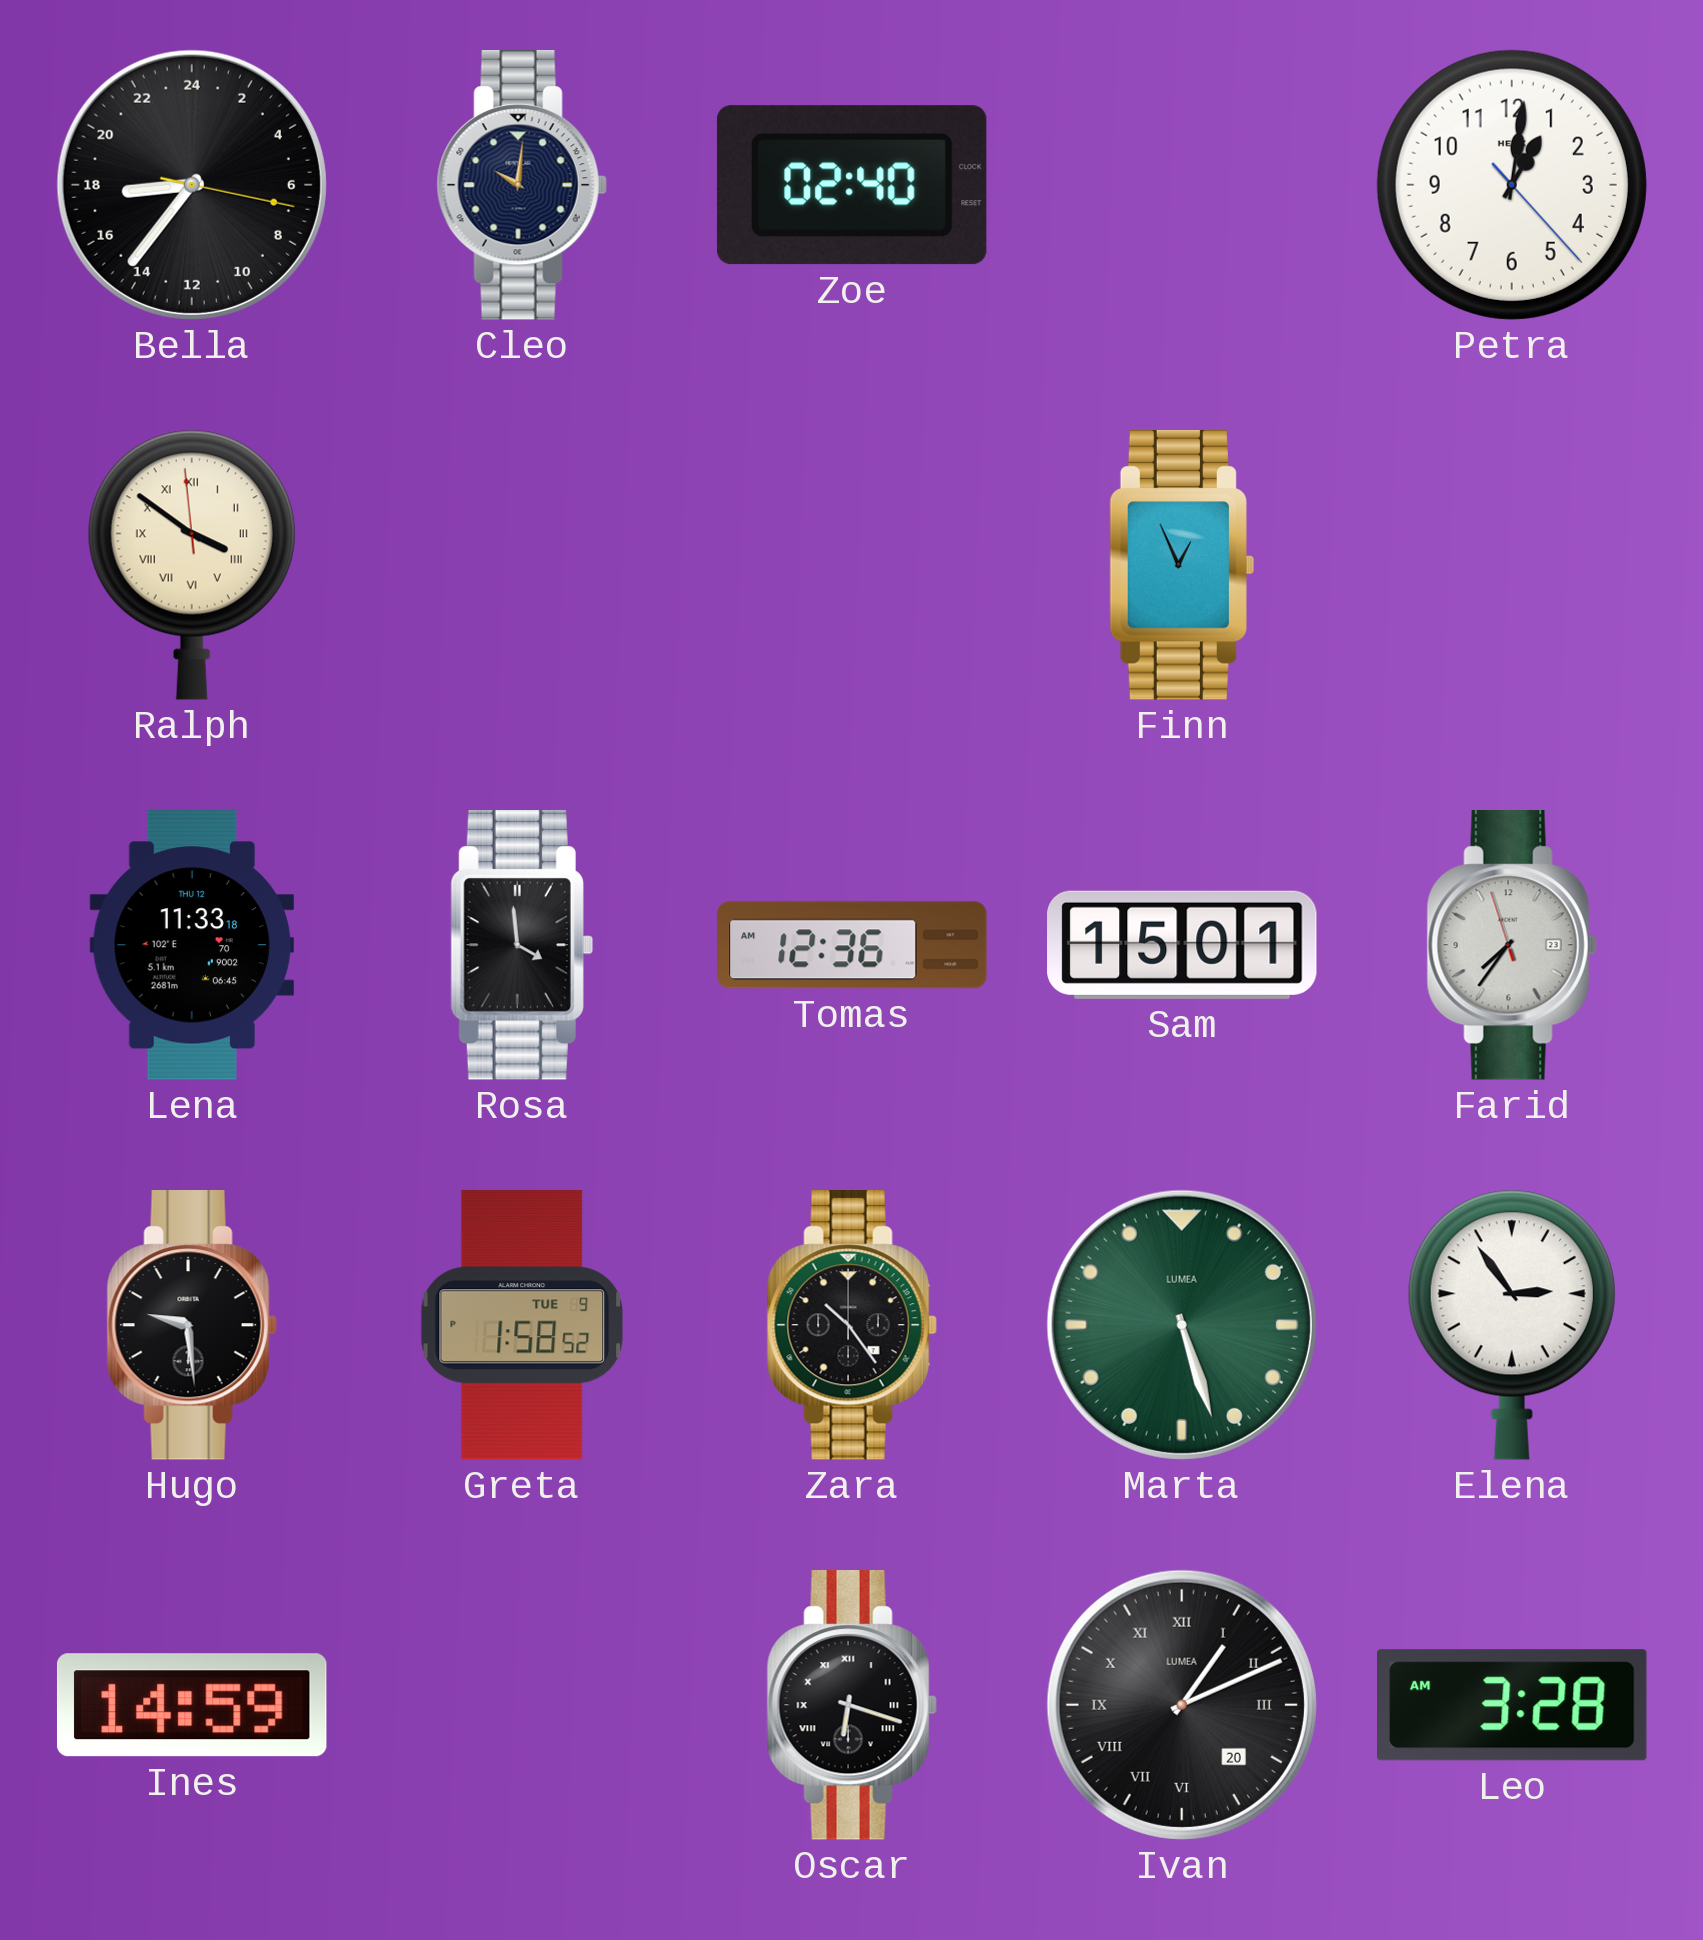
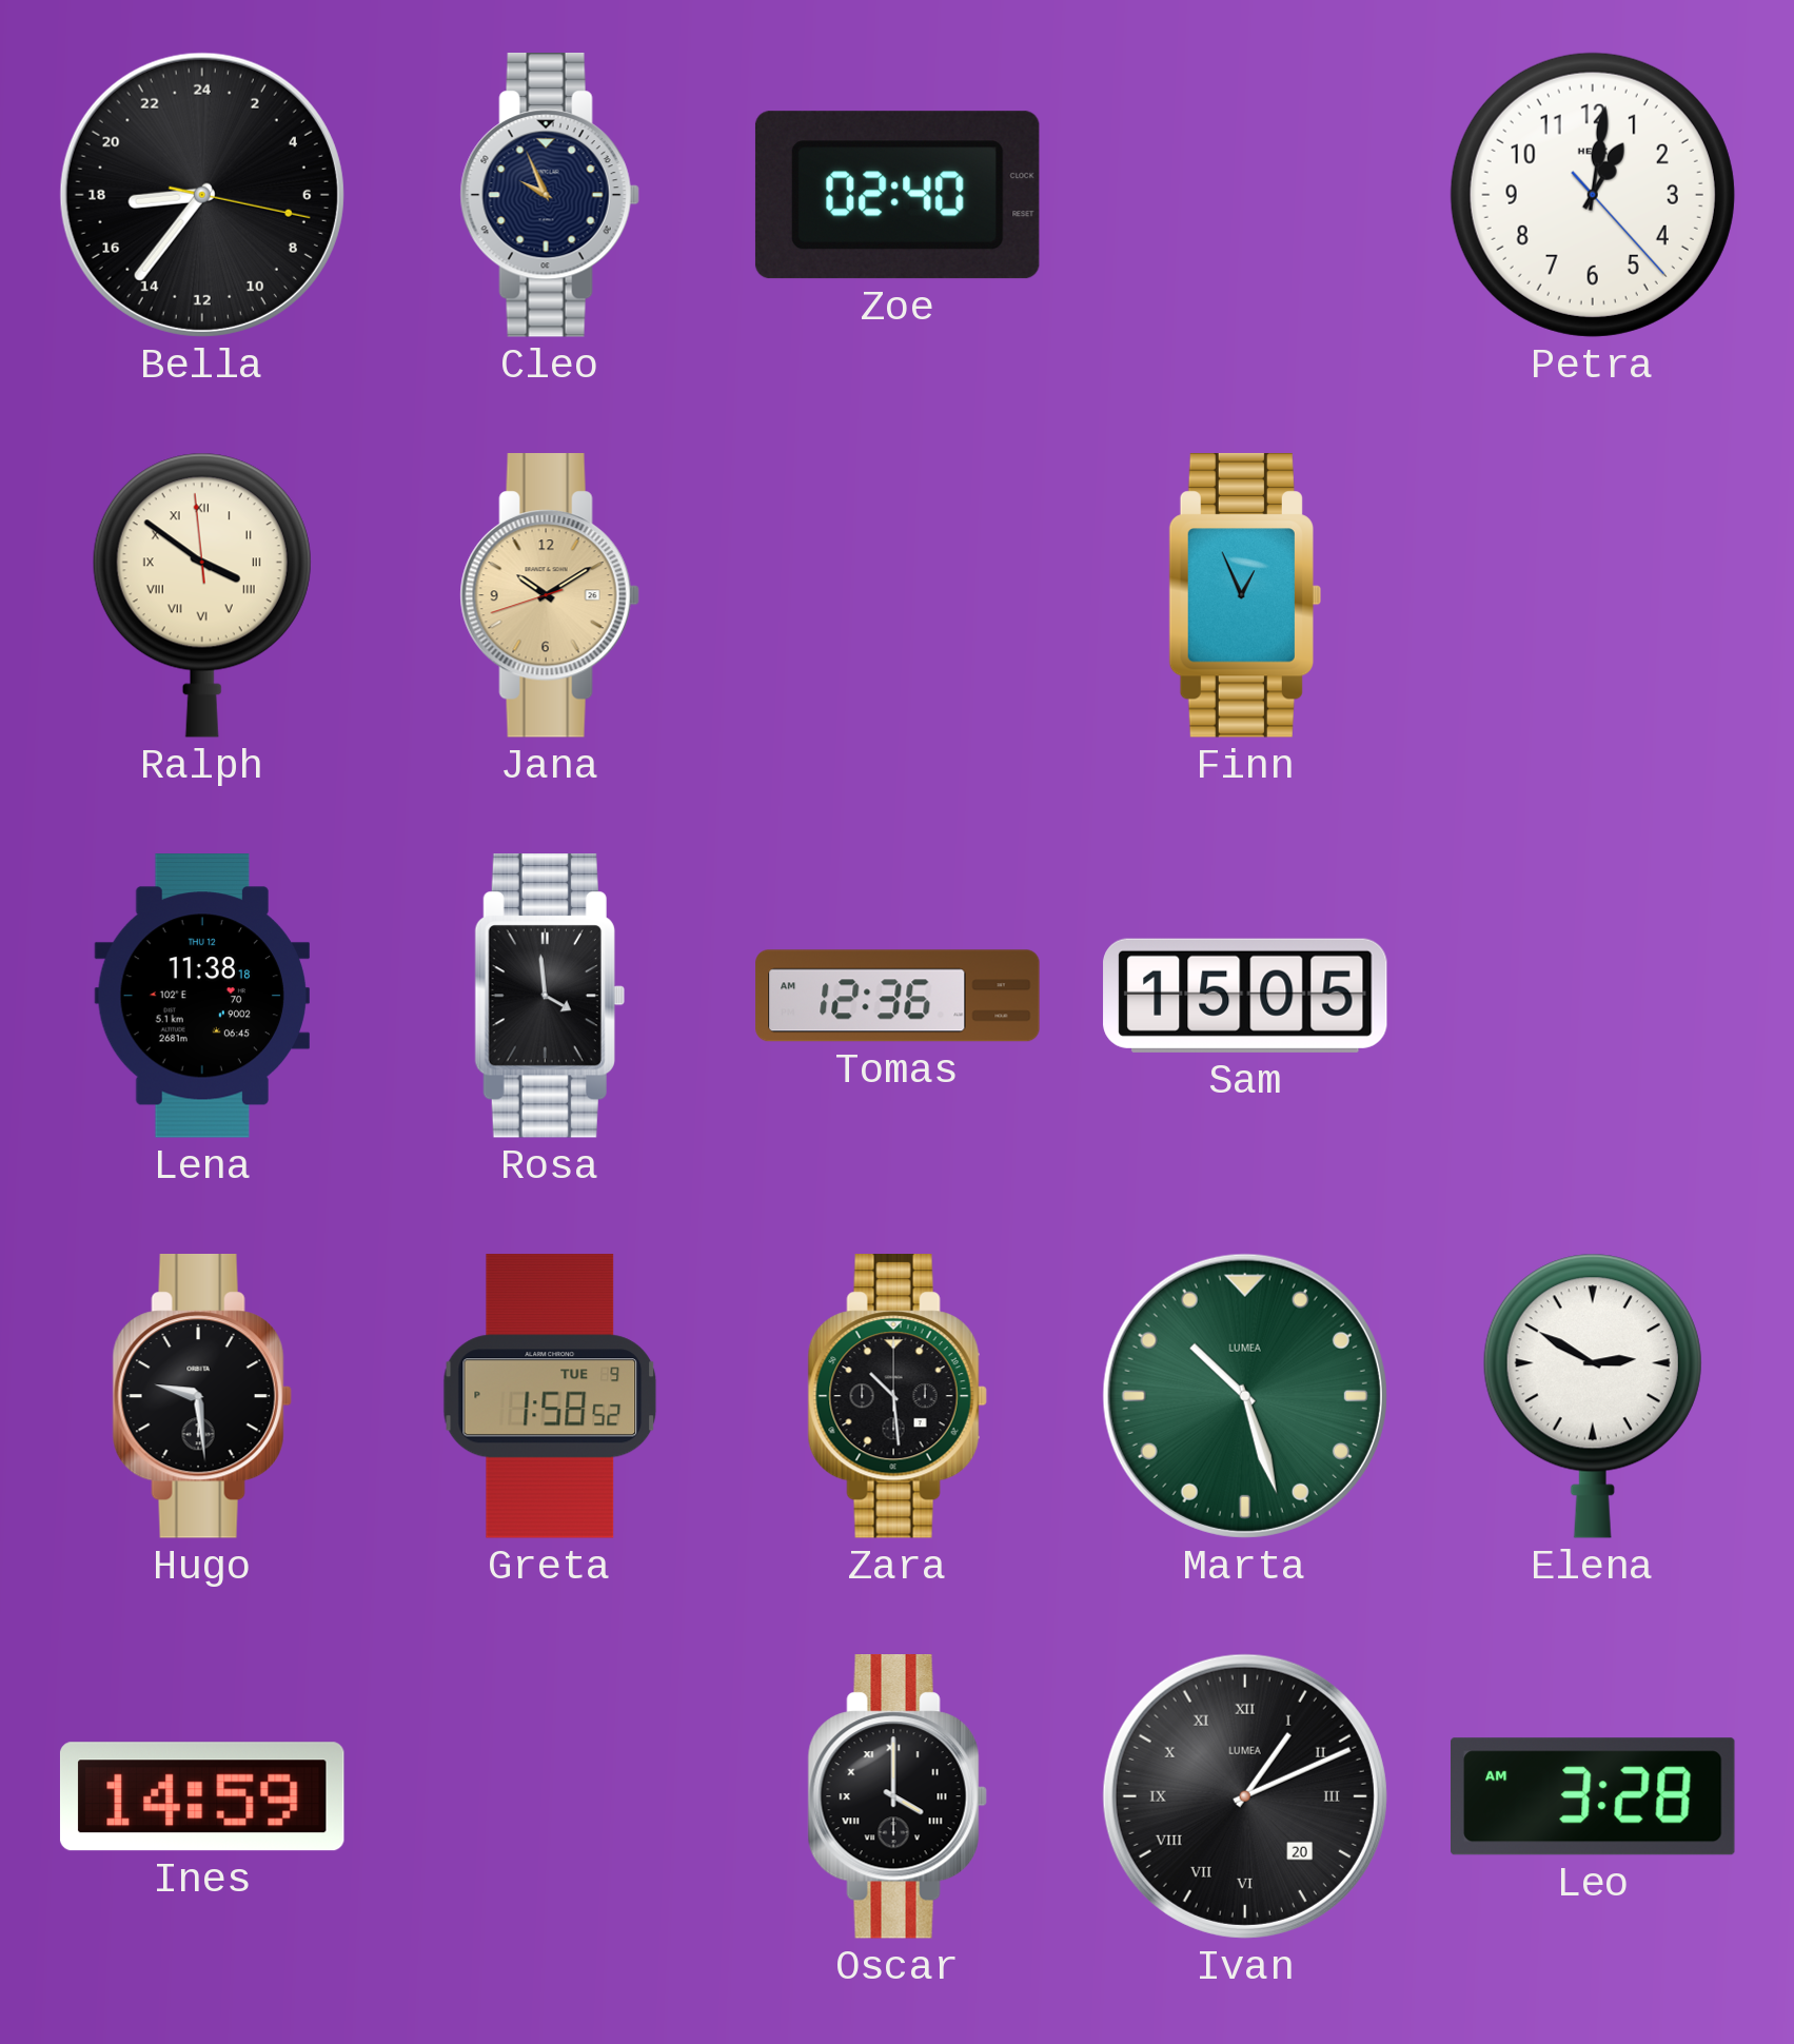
Cleo: 10:01 -> 9:56 (550, 196)
Jana: none -> 10:09 (550, 596)
Lena: 11:33 -> 11:38 (201, 996)
Sam: 15:01 -> 15:05 (1246, 996)
Farid: 7:35 -> none (1512, 946)
Zara: 10:24 -> 10:29 (898, 1397)
Marta: 5:27 -> 10:27 (1245, 1396)
Elena: 2:54 -> 2:50 (1593, 1396)
Oscar: 6:18 -> 4:00 (898, 1797)
